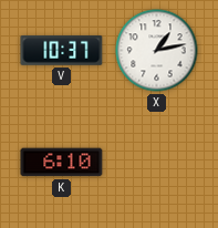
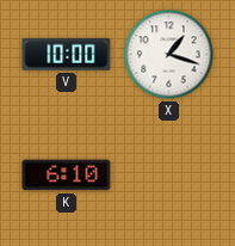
V: 10:37 -> 10:00 (67, 54)
X: 1:13 -> 1:18 (169, 55)
